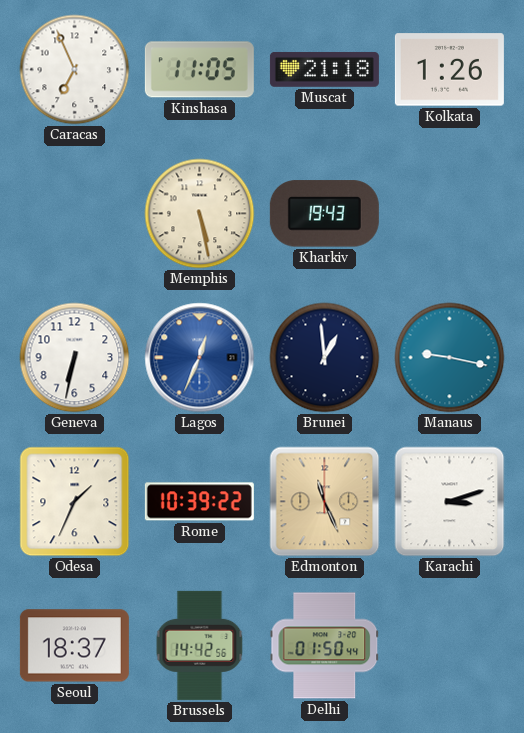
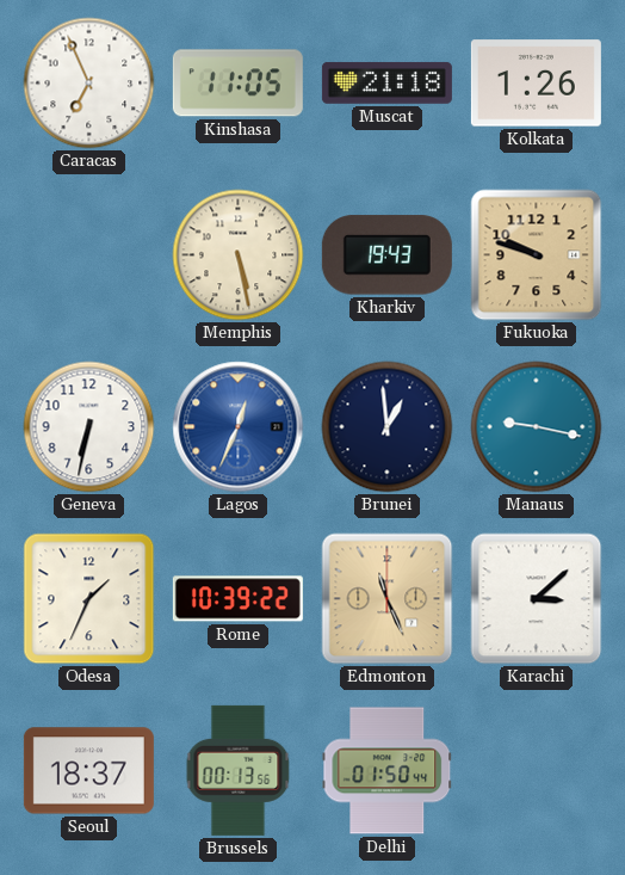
Fukuoka: none -> 9:48 (537, 255)
Karachi: 3:12 -> 3:08 (537, 599)
Brussels: 14:42 -> 00:13 (239, 770)
